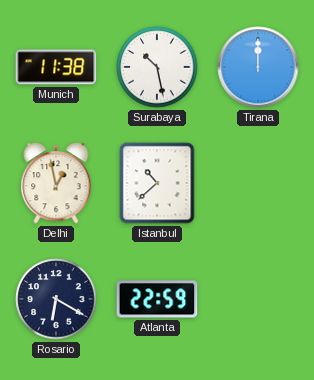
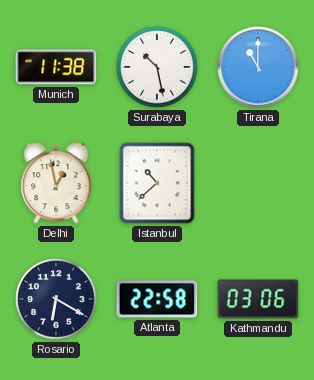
Tirana: 12:00 -> 11:00 (258, 67)
Atlanta: 22:59 -> 22:58 (157, 299)
Kathmandu: none -> 03:06 (258, 299)
